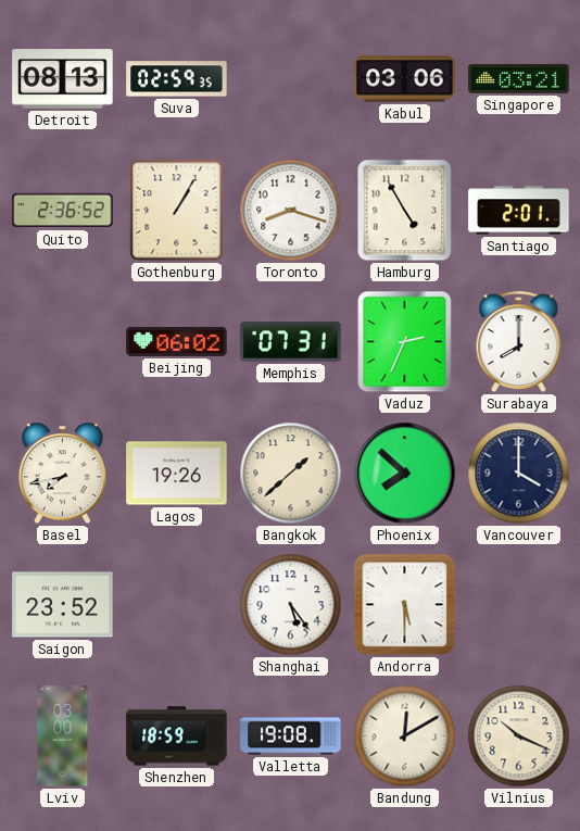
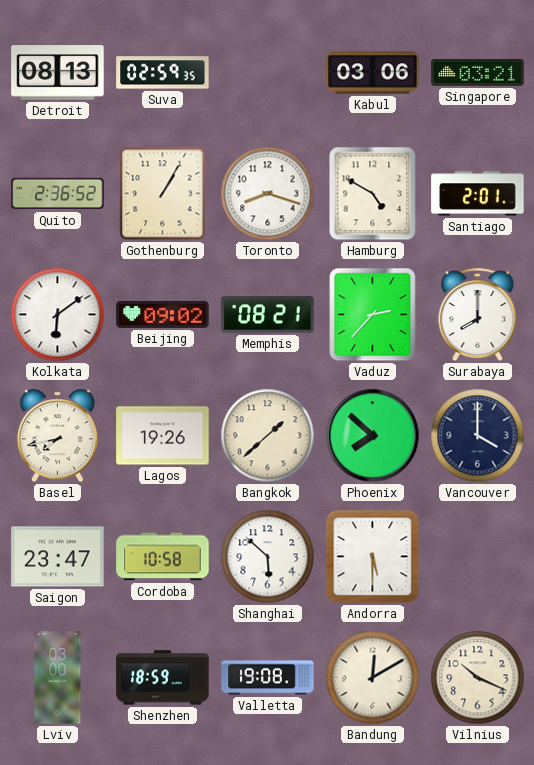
Hamburg: 4:55 -> 4:50 (373, 194)
Kolkata: none -> 6:09 (58, 315)
Beijing: 06:02 -> 09:02 (163, 314)
Memphis: 07:31 -> 08:21 (268, 315)
Vaduz: 2:34 -> 2:37 (373, 315)
Saigon: 23:52 -> 23:47 (58, 557)
Cordoba: none -> 10:58 (163, 557)
Shanghai: 5:24 -> 5:52 (268, 557)
